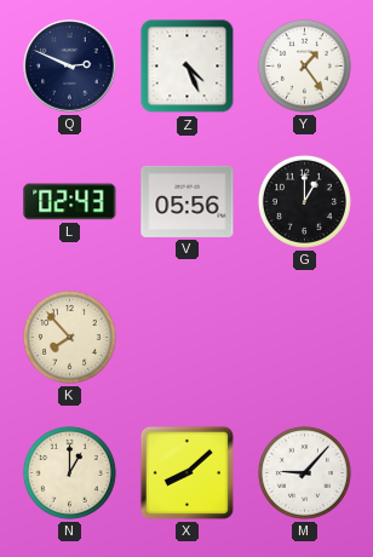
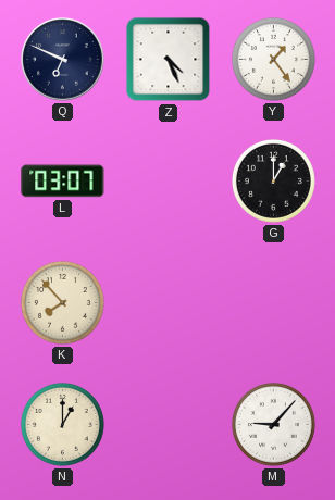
Q: 2:49 -> 6:49 (63, 60)
L: 02:43 -> 03:07 (63, 182)
V: 05:56 -> none (188, 201)
X: 8:08 -> none (187, 472)
